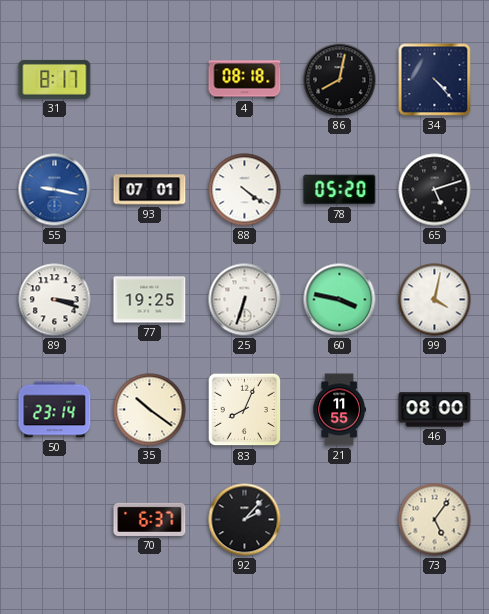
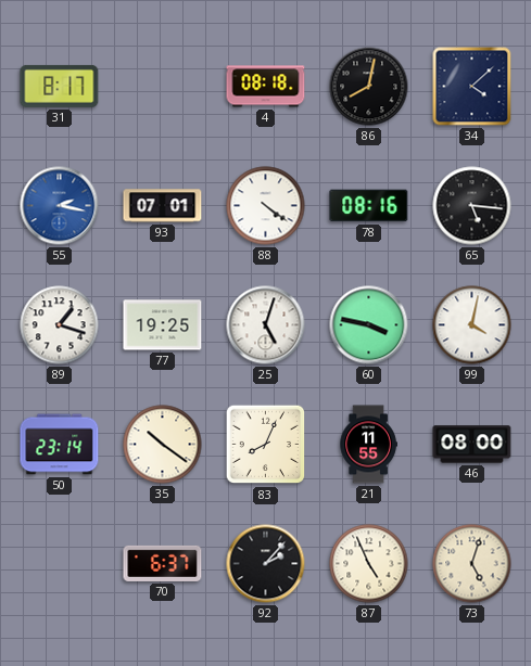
34: 4:23 -> 4:08 (472, 87)
55: 9:17 -> 2:17 (60, 206)
78: 05:20 -> 08:16 (369, 206)
65: 5:12 -> 5:16 (472, 206)
89: 3:18 -> 1:18 (60, 325)
25: 6:33 -> 5:03 (266, 325)
87: none -> 4:56 (369, 564)
73: 5:06 -> 5:03 (472, 564)
